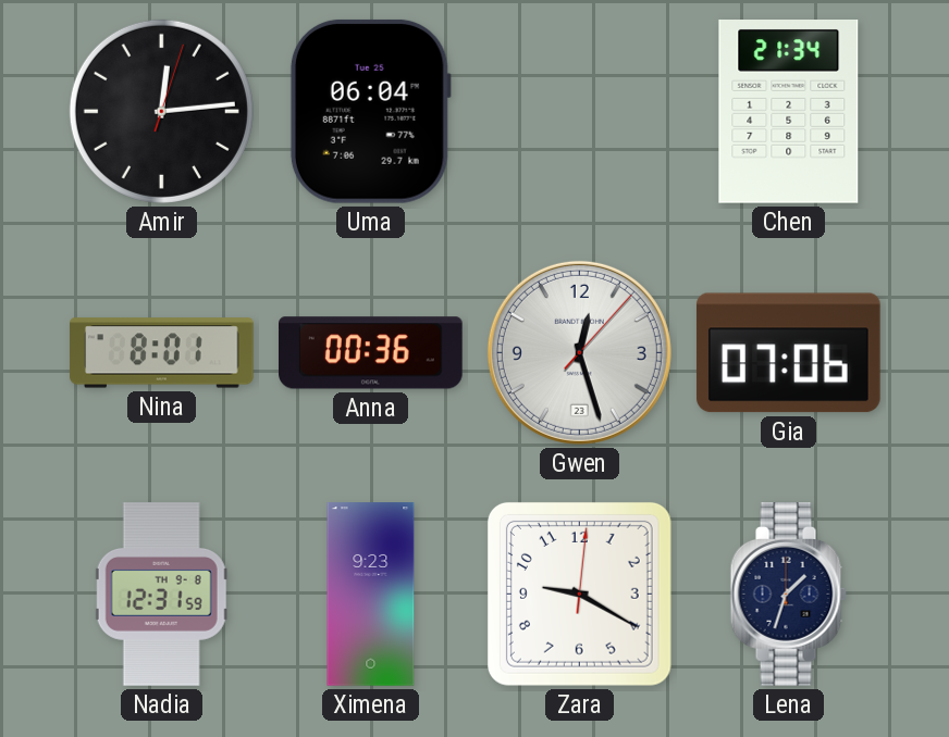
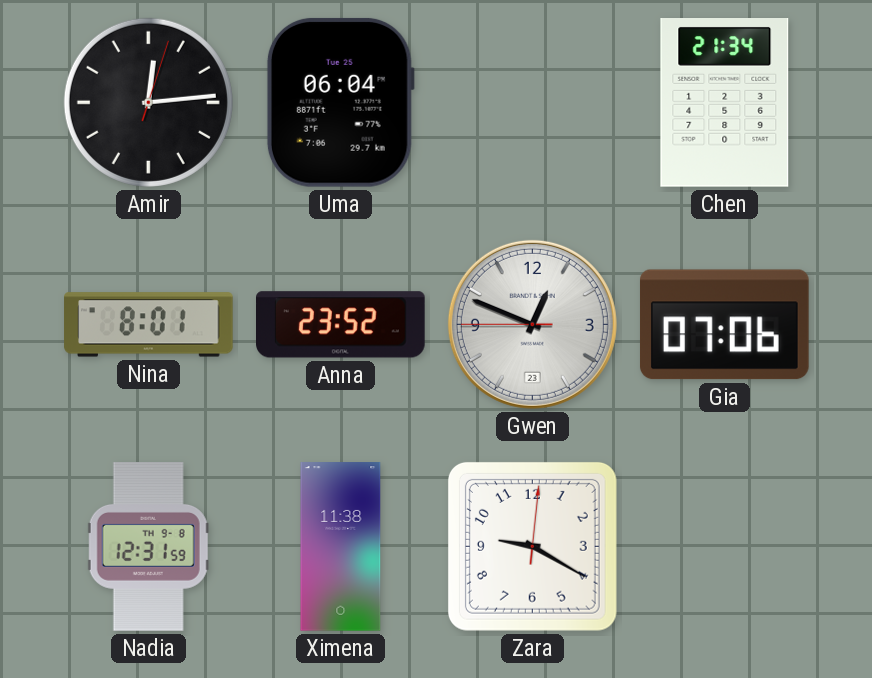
Anna: 00:36 -> 23:52 (341, 325)
Gwen: 12:27 -> 12:48 (532, 324)
Ximena: 9:23 -> 11:38 (341, 547)
Lena: 1:33 -> none (788, 595)
